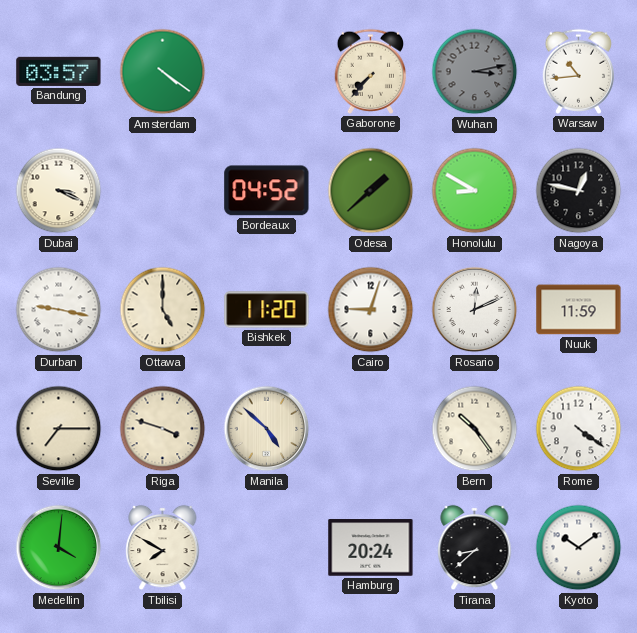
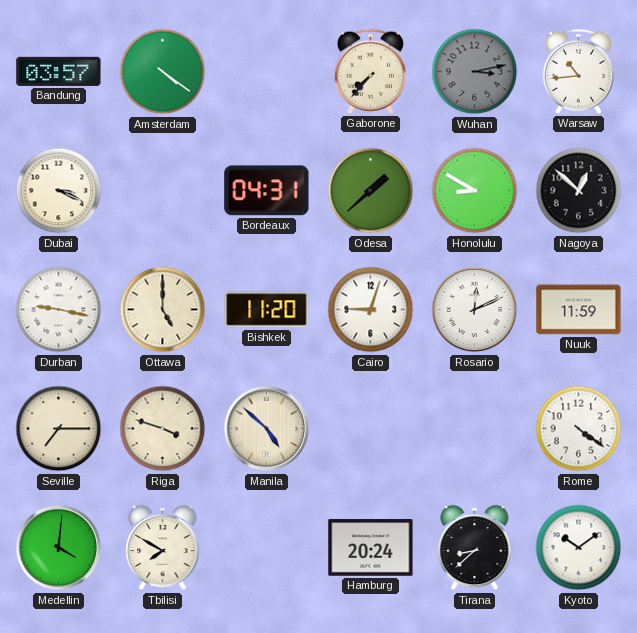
Bordeaux: 04:52 -> 04:31 (267, 191)
Nagoya: 12:47 -> 12:52 (579, 191)
Bern: 10:24 -> none (475, 429)
